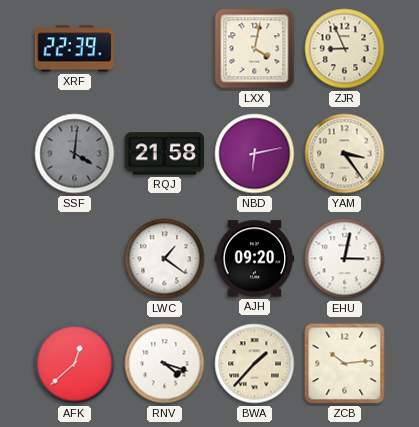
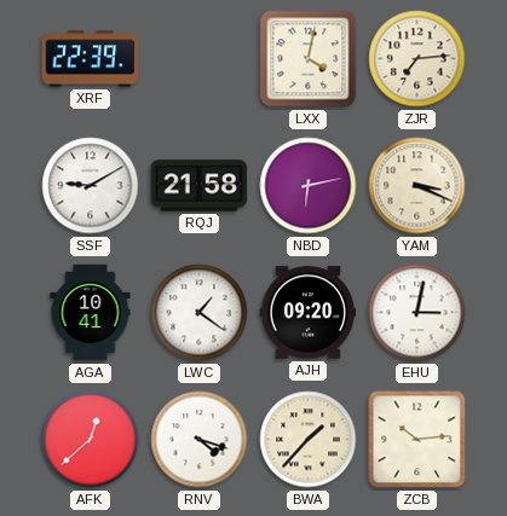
ZJR: 8:56 -> 7:14 (417, 59)
SSF: 4:01 -> 9:10 (91, 186)
SSF dial: grey -> white (91, 186)
YAM: 3:24 -> 3:19 (417, 186)
AGA: none -> 10:41 (91, 313)
